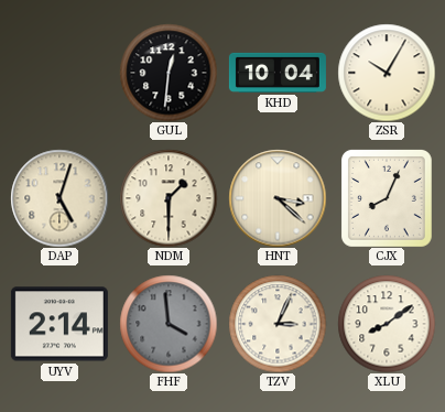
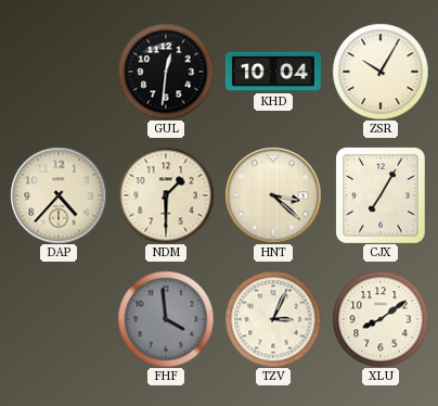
DAP: 5:03 -> 4:37 (59, 195)
CJX: 8:04 -> 7:05 (381, 195)
UYV: 2:14 -> none (59, 324)
